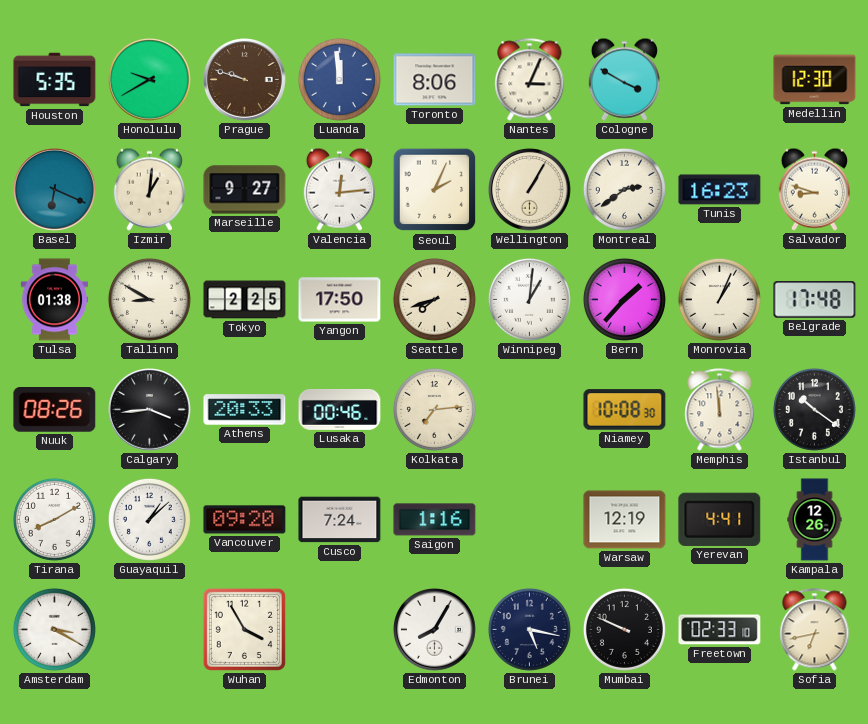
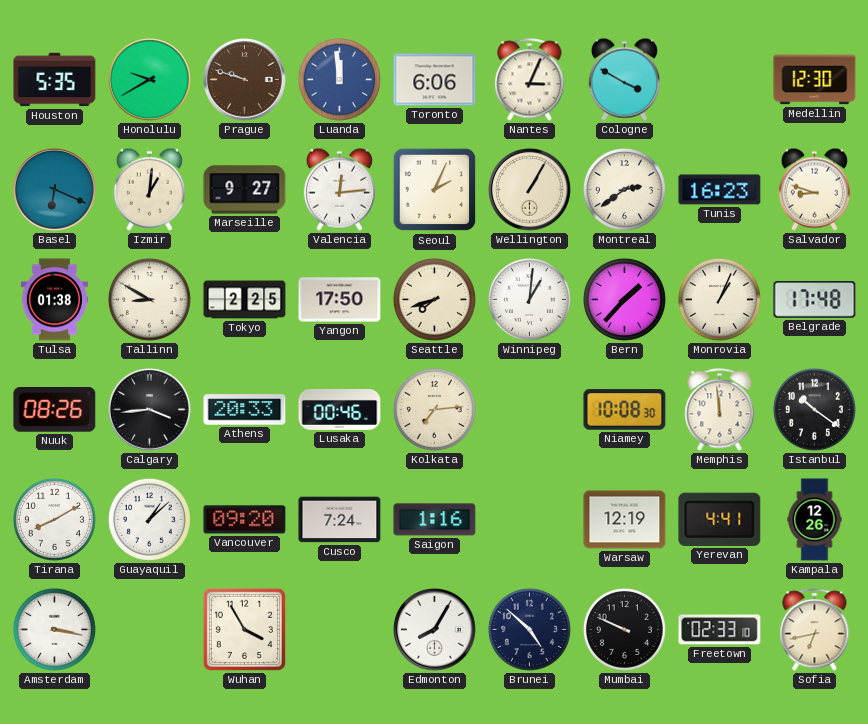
Toronto: 8:06 -> 6:06 (435, 80)
Amsterdam: 3:20 -> 3:17 (54, 629)
Brunei: 5:17 -> 4:52 (529, 629)
